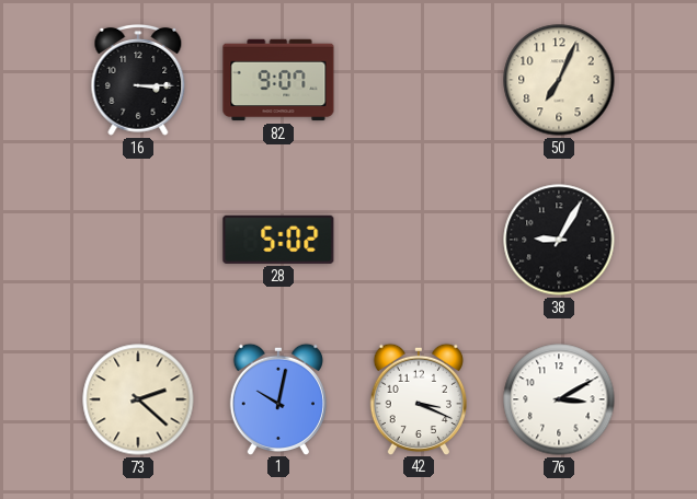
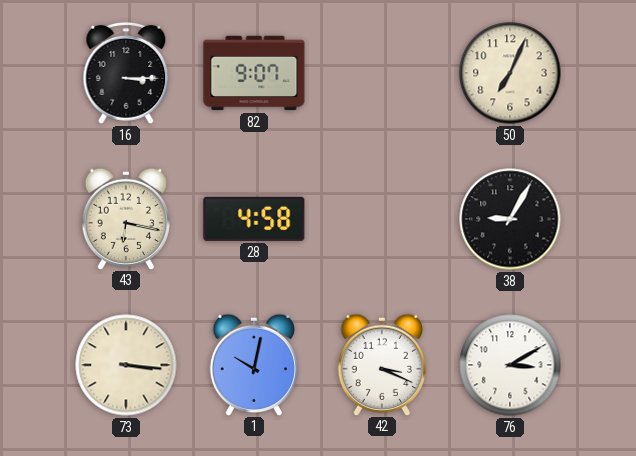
43: none -> 6:17 (126, 218)
28: 5:02 -> 4:58 (254, 219)
73: 2:22 -> 3:16 (126, 365)
